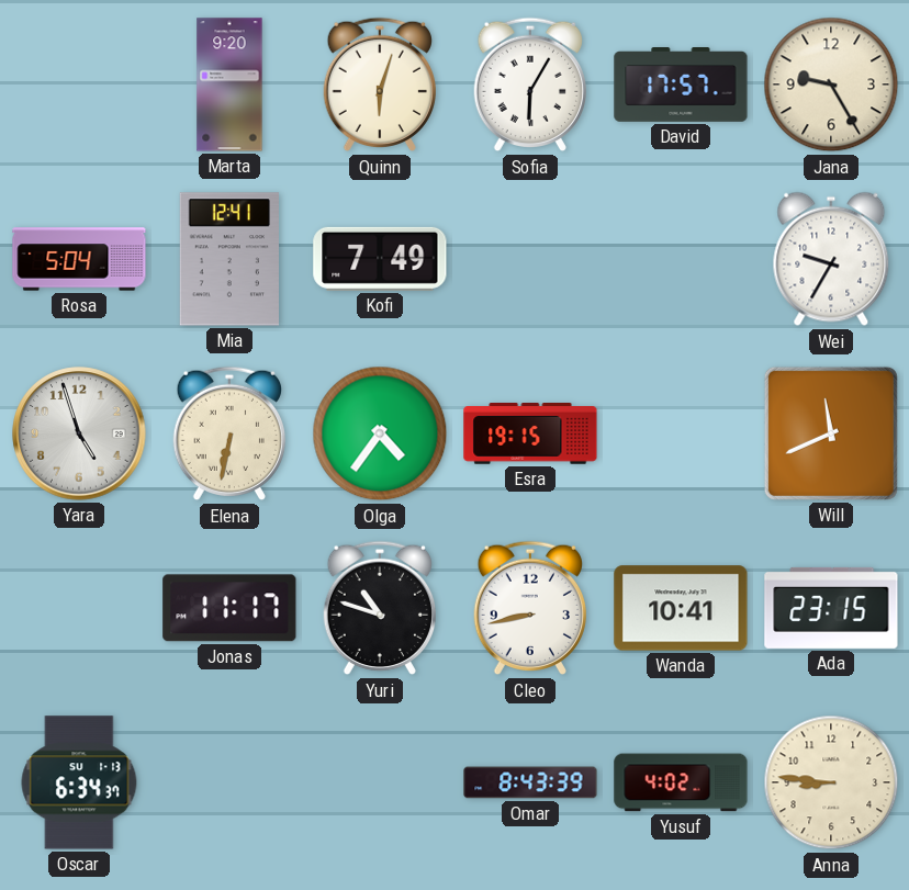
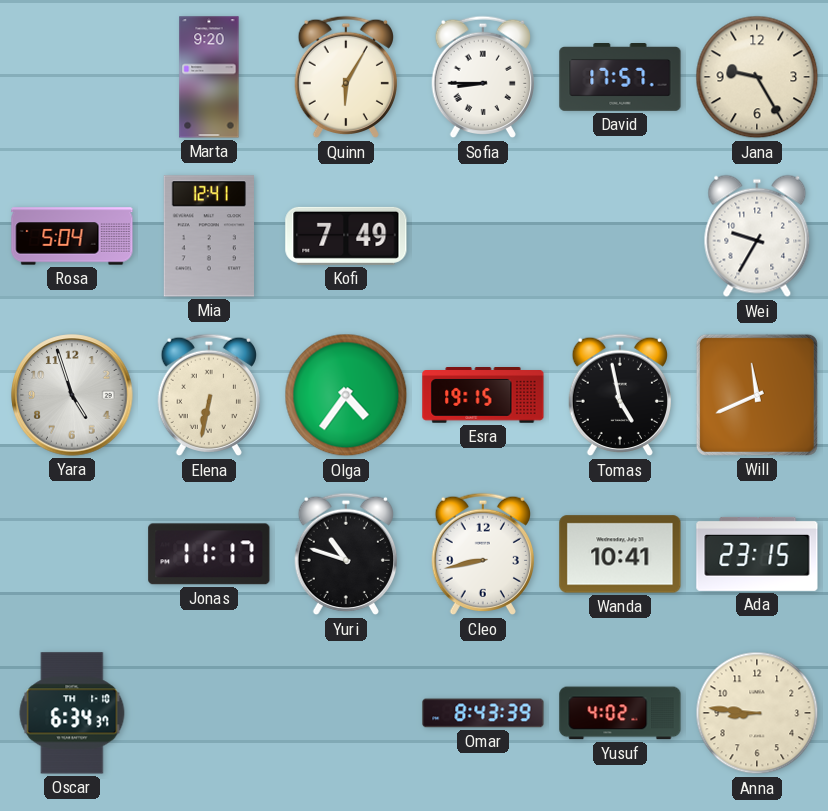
Quinn: 6:03 -> 6:05 (345, 77)
Sofia: 6:05 -> 8:45 (482, 77)
Tomas: none -> 4:58 (619, 395)
Oscar date: SU 1-13 -> TH 1-10 (72, 713)
